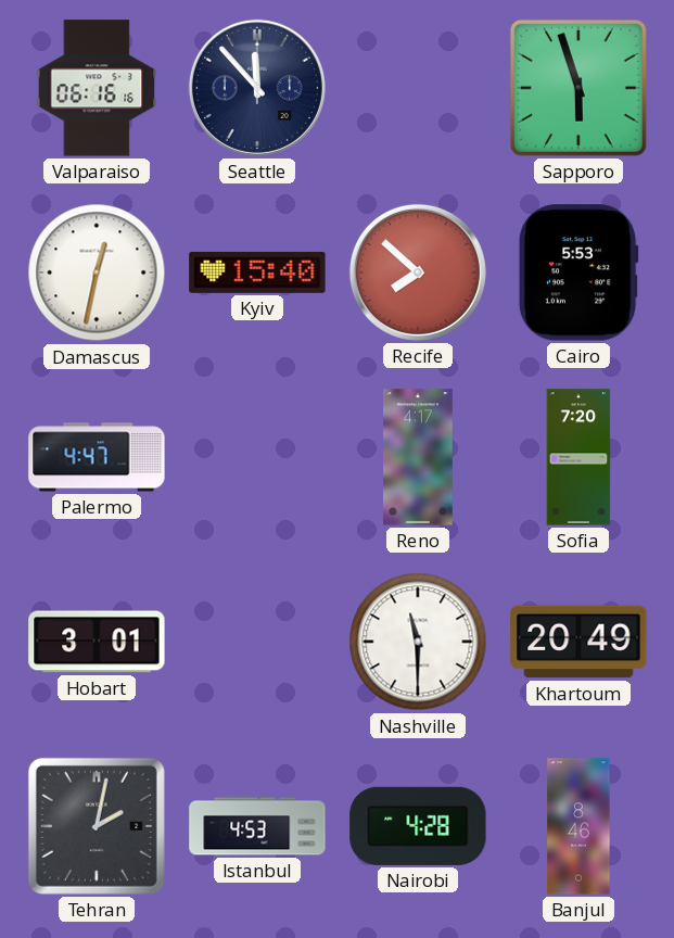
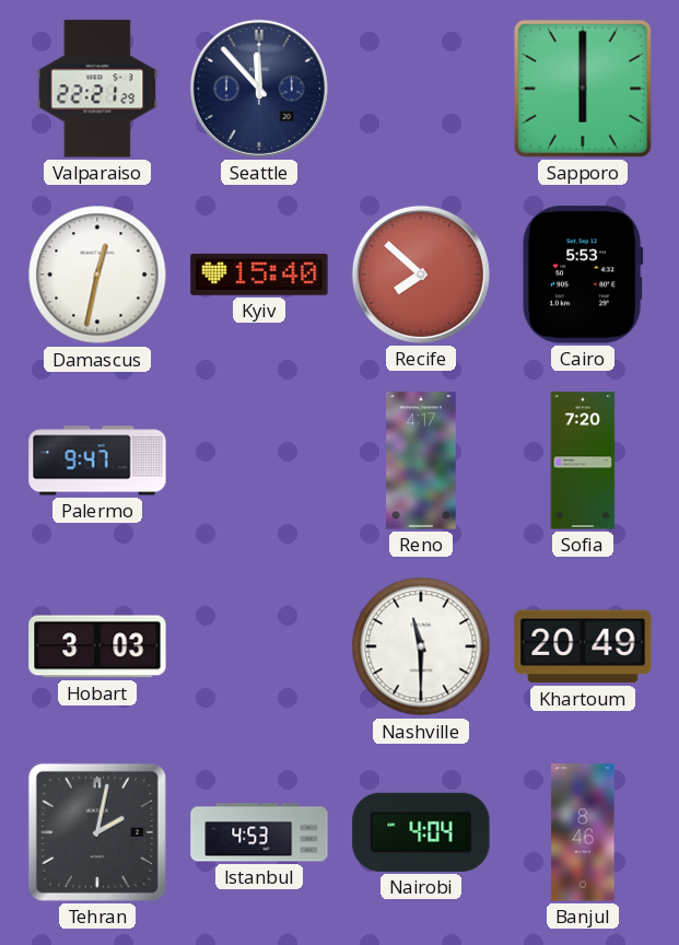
Valparaiso: 06:16 -> 22:21 (97, 89)
Sapporo: 5:57 -> 6:00 (583, 89)
Palermo: 4:47 -> 9:47 (97, 460)
Hobart: 3:01 -> 3:03 (97, 646)
Nairobi: 4:28 -> 4:04 (421, 832)
